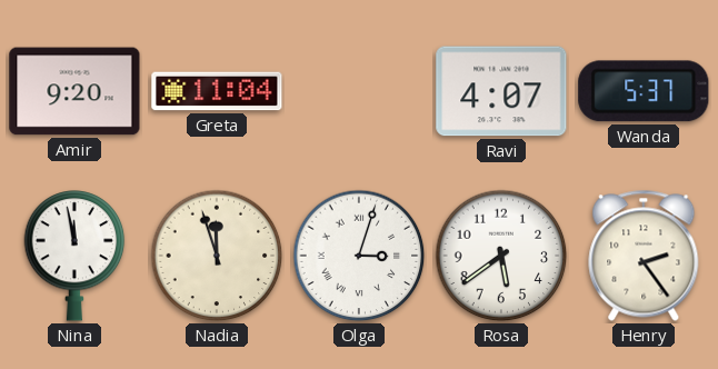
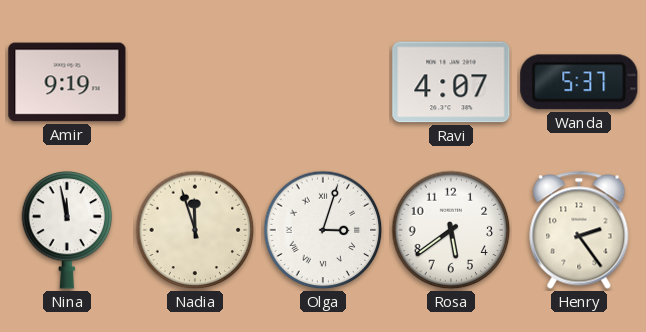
Amir: 9:20 -> 9:19 (67, 82)
Greta: 11:04 -> none (217, 91)
